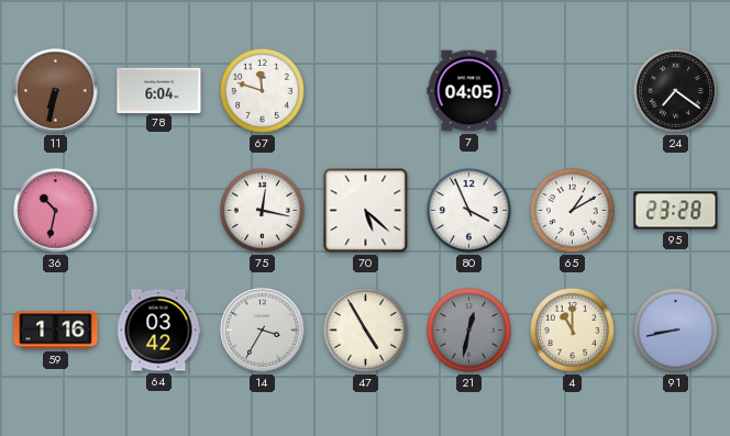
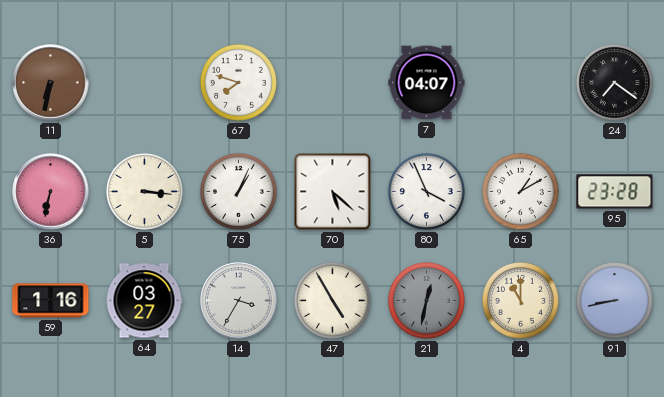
78: 6:04 -> none (159, 90)
67: 11:48 -> 7:48 (238, 82)
7: 04:05 -> 04:07 (427, 83)
36: 10:32 -> 6:32 (51, 192)
5: none -> 3:16 (144, 191)
75: 12:17 -> 1:04 (238, 191)
64: 03:42 -> 03:27 (144, 301)
